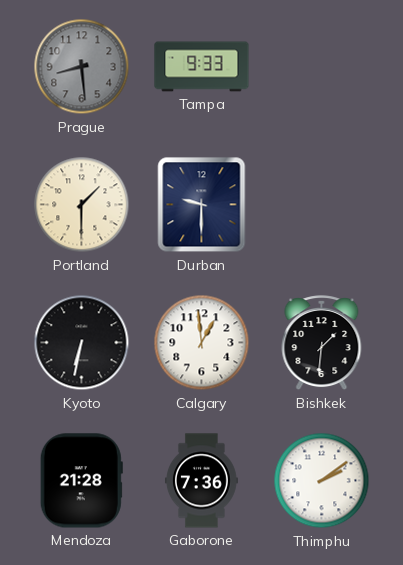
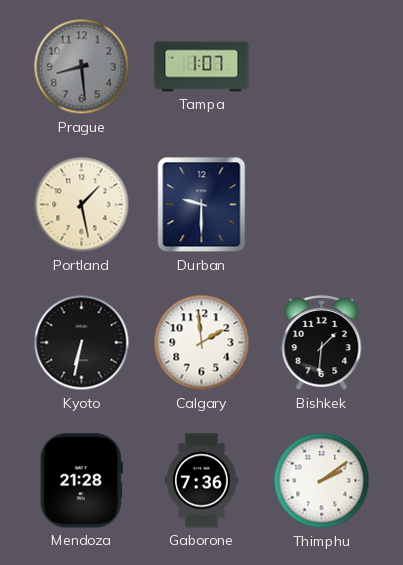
Tampa: 9:33 -> 1:07 (202, 67)
Portland: 1:30 -> 1:28 (82, 205)
Calgary: 12:59 -> 1:59 (202, 343)
